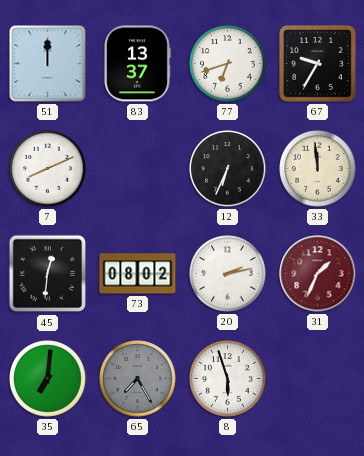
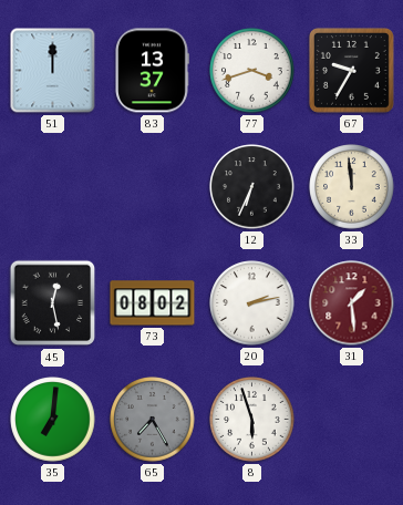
77: 6:42 -> 3:42 (252, 71)
7: 8:11 -> none (48, 169)
45: 12:31 -> 12:28 (53, 303)
31: 1:34 -> 1:29 (352, 303)
